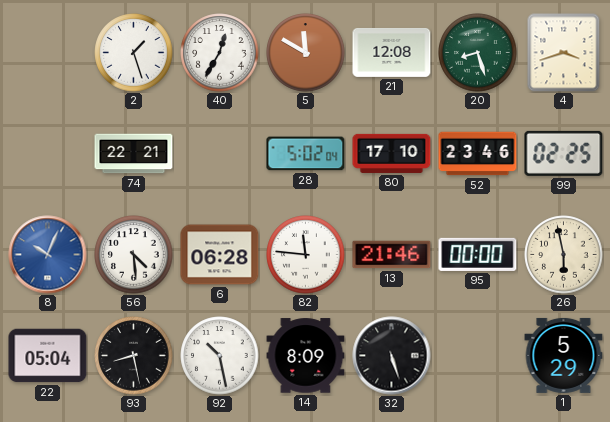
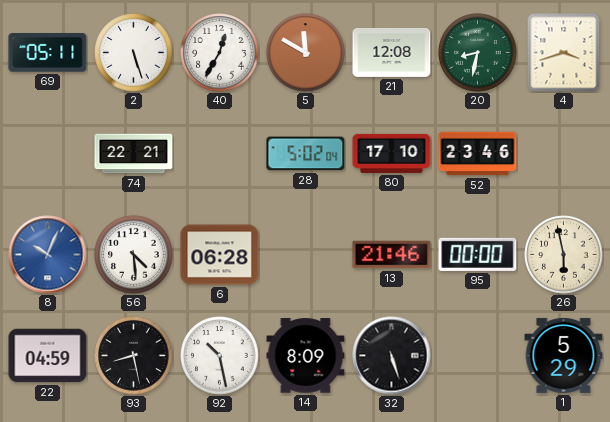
69: none -> 05:11 (48, 53)
2: 1:27 -> 5:27 (134, 53)
20: 8:27 -> 8:32 (478, 53)
99: 02:25 -> none (564, 153)
82: 11:46 -> none (306, 255)
22: 05:04 -> 04:59 (48, 356)
